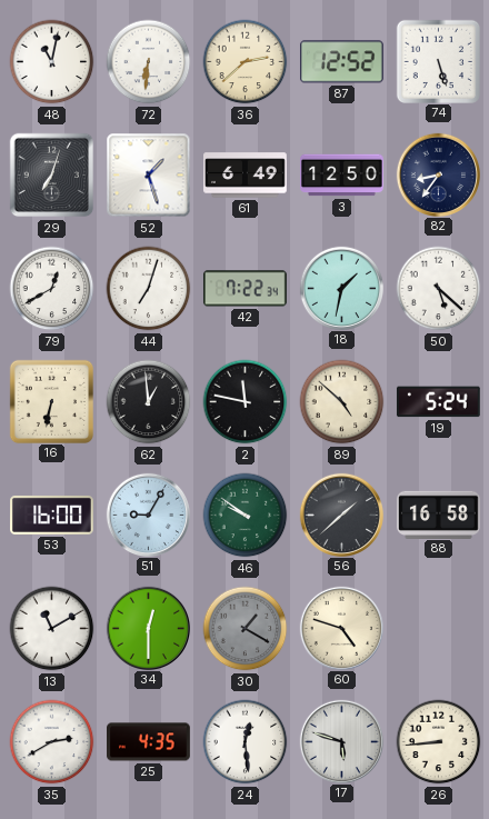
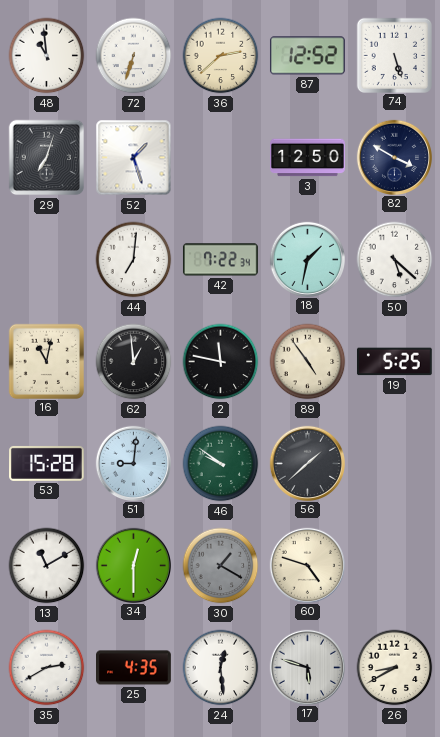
48: 11:02 -> 10:59 (47, 56)
72: 6:31 -> 6:33 (134, 56)
61: 6:49 -> none (246, 176)
82: 8:36 -> 3:50 (394, 157)
79: 12:40 -> none (52, 289)
44: 7:03 -> 7:01 (134, 260)
16: 6:32 -> 11:02 (46, 361)
89: 4:52 -> 4:54 (308, 362)
19: 5:24 -> 5:25 (394, 362)
53: 16:00 -> 15:28 (47, 463)
51: 9:05 -> 9:01 (133, 463)
88: 16:58 -> none (439, 515)
26: 8:44 -> 8:40 (395, 668)
